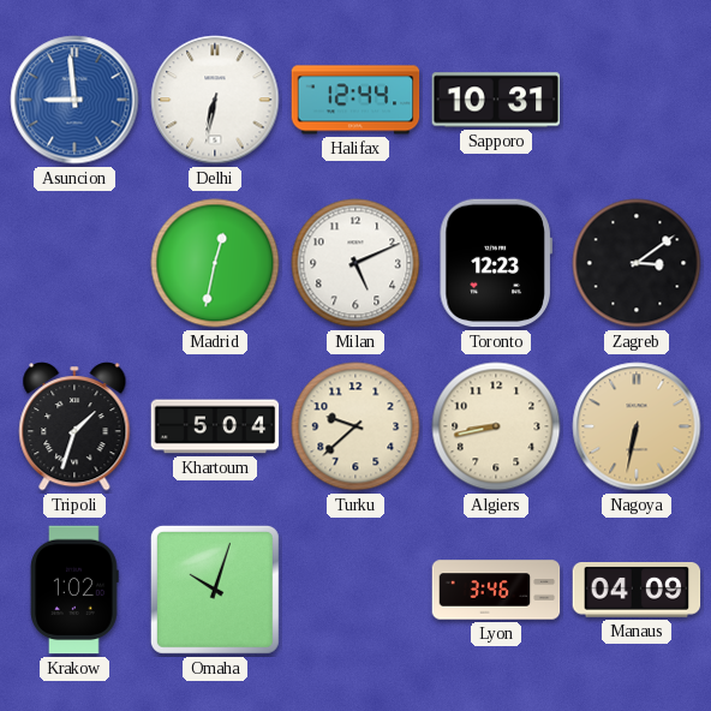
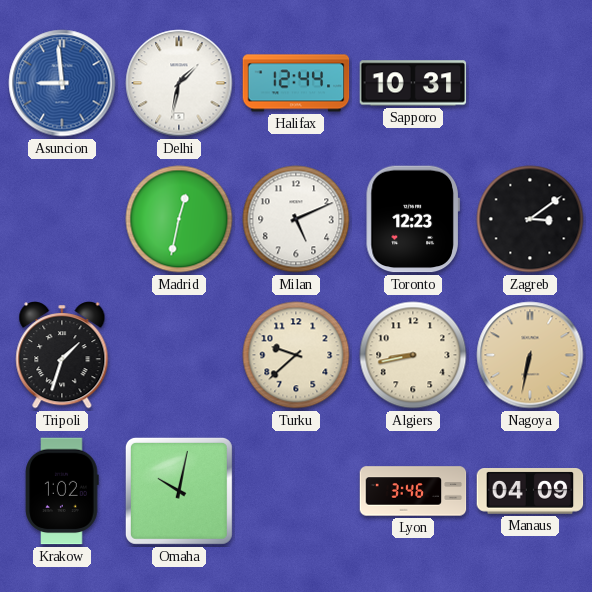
Delhi: 6:32 -> 1:32 (179, 83)
Khartoum: 5:04 -> none (215, 426)
Omaha: 10:03 -> 10:02 (179, 491)
